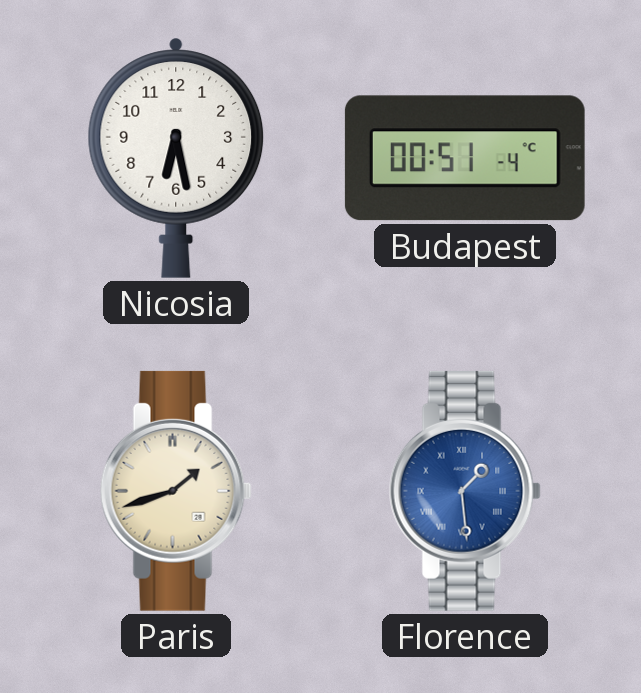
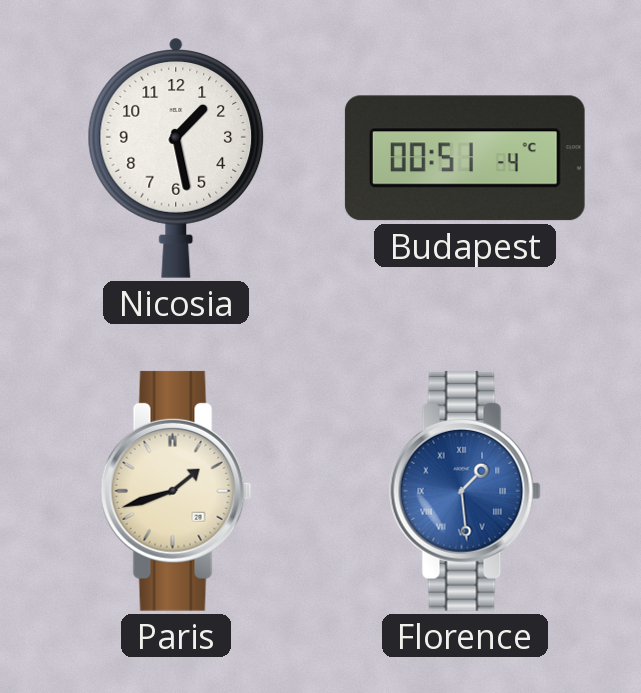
Nicosia: 6:28 -> 1:28 (176, 158)
